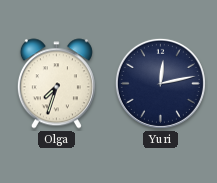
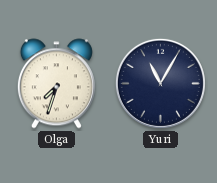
Yuri: 12:13 -> 11:05 (160, 83)
